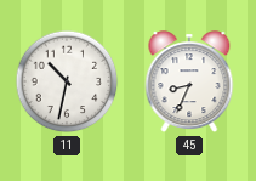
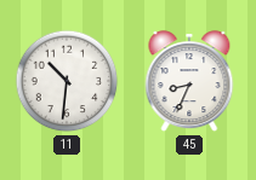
11: 10:32 -> 10:31 (67, 81)
